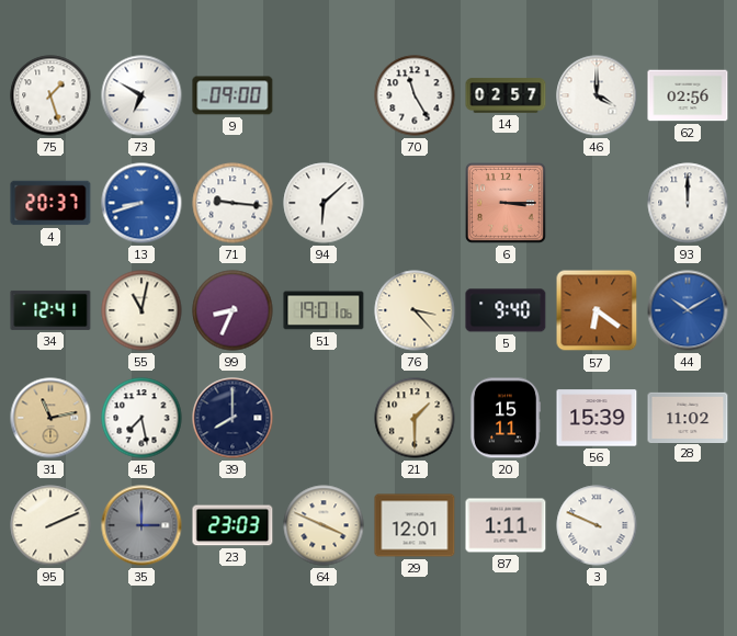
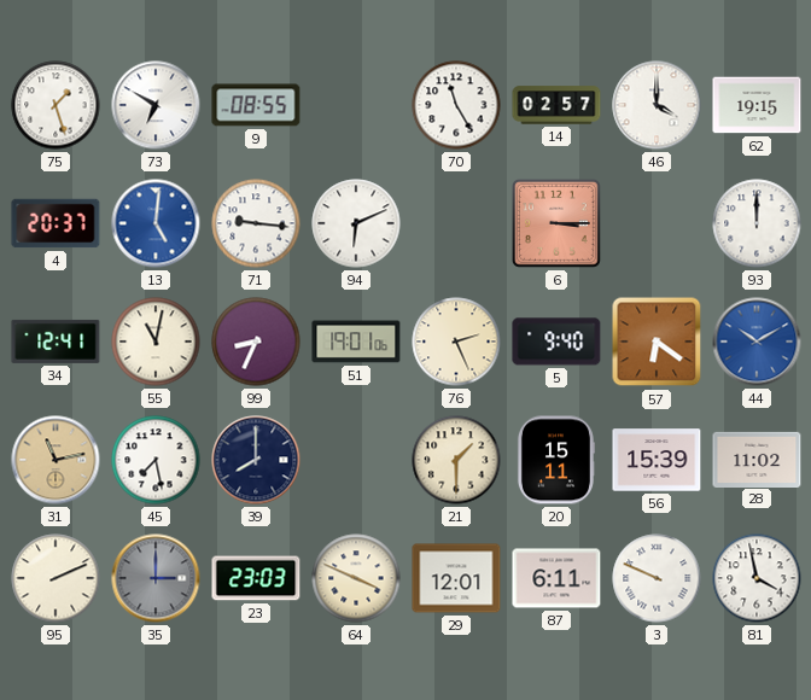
9: 09:00 -> 08:55 (256, 105)
62: 02:56 -> 19:15 (757, 105)
13: 8:42 -> 5:01 (156, 223)
94: 6:08 -> 6:11 (356, 223)
76: 3:23 -> 2:26 (456, 342)
87: 1:11 -> 6:11 (556, 578)
81: none -> 3:58 (757, 578)
